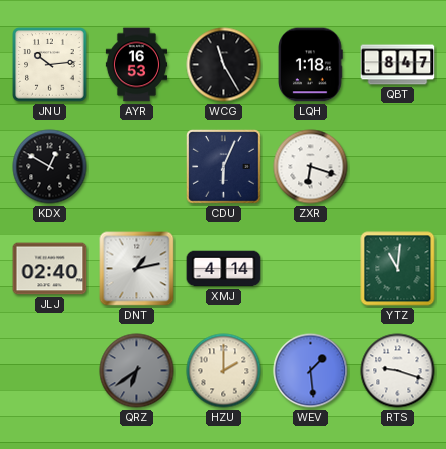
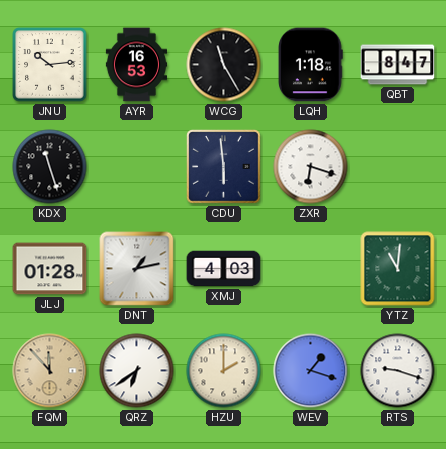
KDX: 12:50 -> 11:27 (50, 167)
CDU: 6:04 -> 5:59 (224, 167)
JLJ: 02:40 -> 01:28 (50, 269)
XMJ: 4:14 -> 4:03 (224, 269)
FQM: none -> 11:53 (50, 371)
QRZ dial: grey -> white (137, 371)
WEV: 1:29 -> 1:18 (311, 371)
